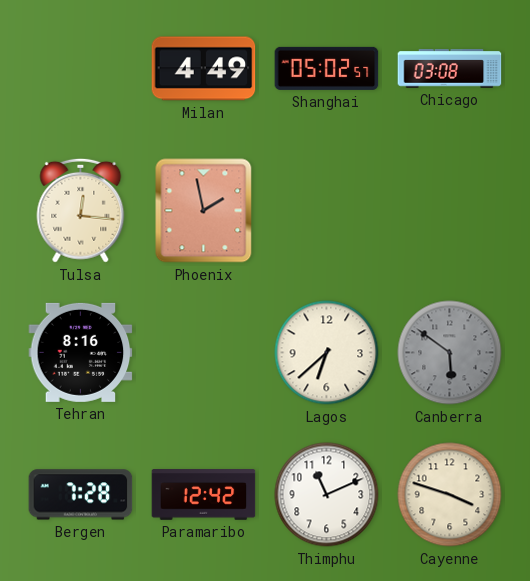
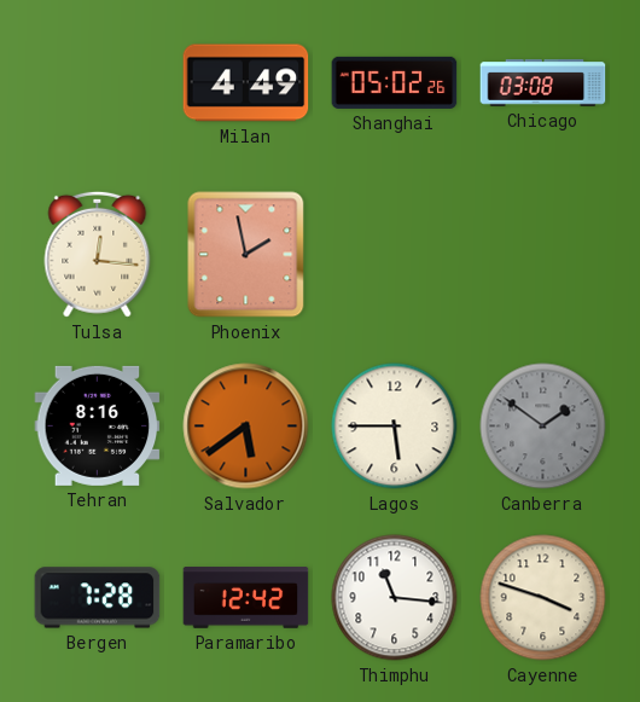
Shanghai: 05:02:57 -> 05:02:26 (395, 82)
Salvador: none -> 5:39 (246, 427)
Lagos: 6:38 -> 5:45 (395, 427)
Canberra: 5:51 -> 1:51 (543, 427)
Thimphu: 11:11 -> 11:16 (395, 598)
